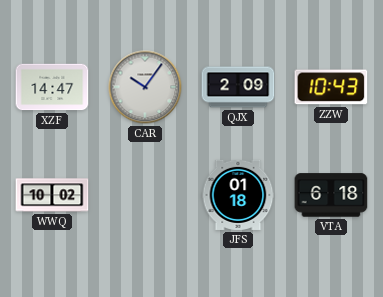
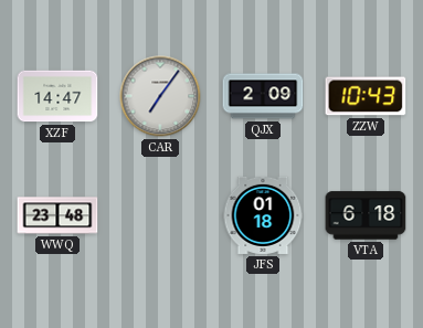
CAR: 10:06 -> 7:06 (160, 96)
WWQ: 10:02 -> 23:48 (57, 215)
